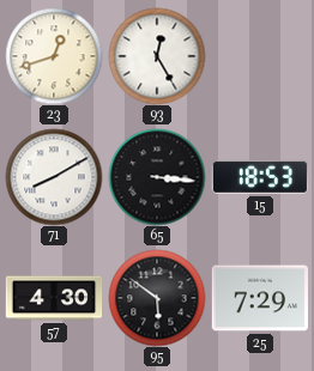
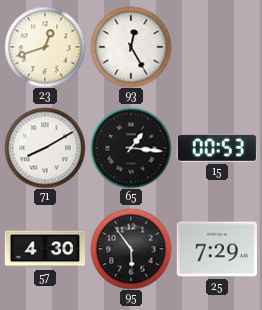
65: 3:16 -> 1:16 (131, 148)
15: 18:53 -> 00:53 (216, 148)
95: 5:51 -> 5:54 (131, 249)
